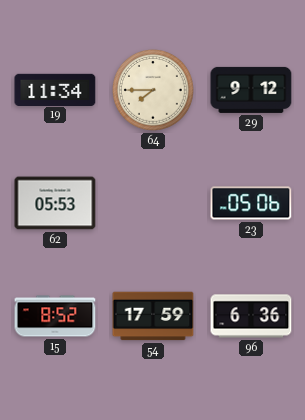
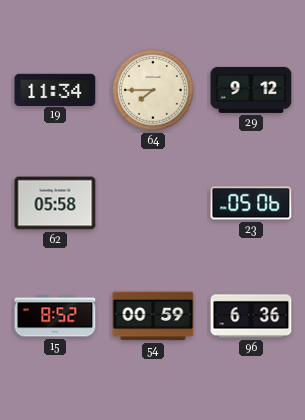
62: 05:53 -> 05:58 (55, 203)
54: 17:59 -> 00:59 (153, 316)
